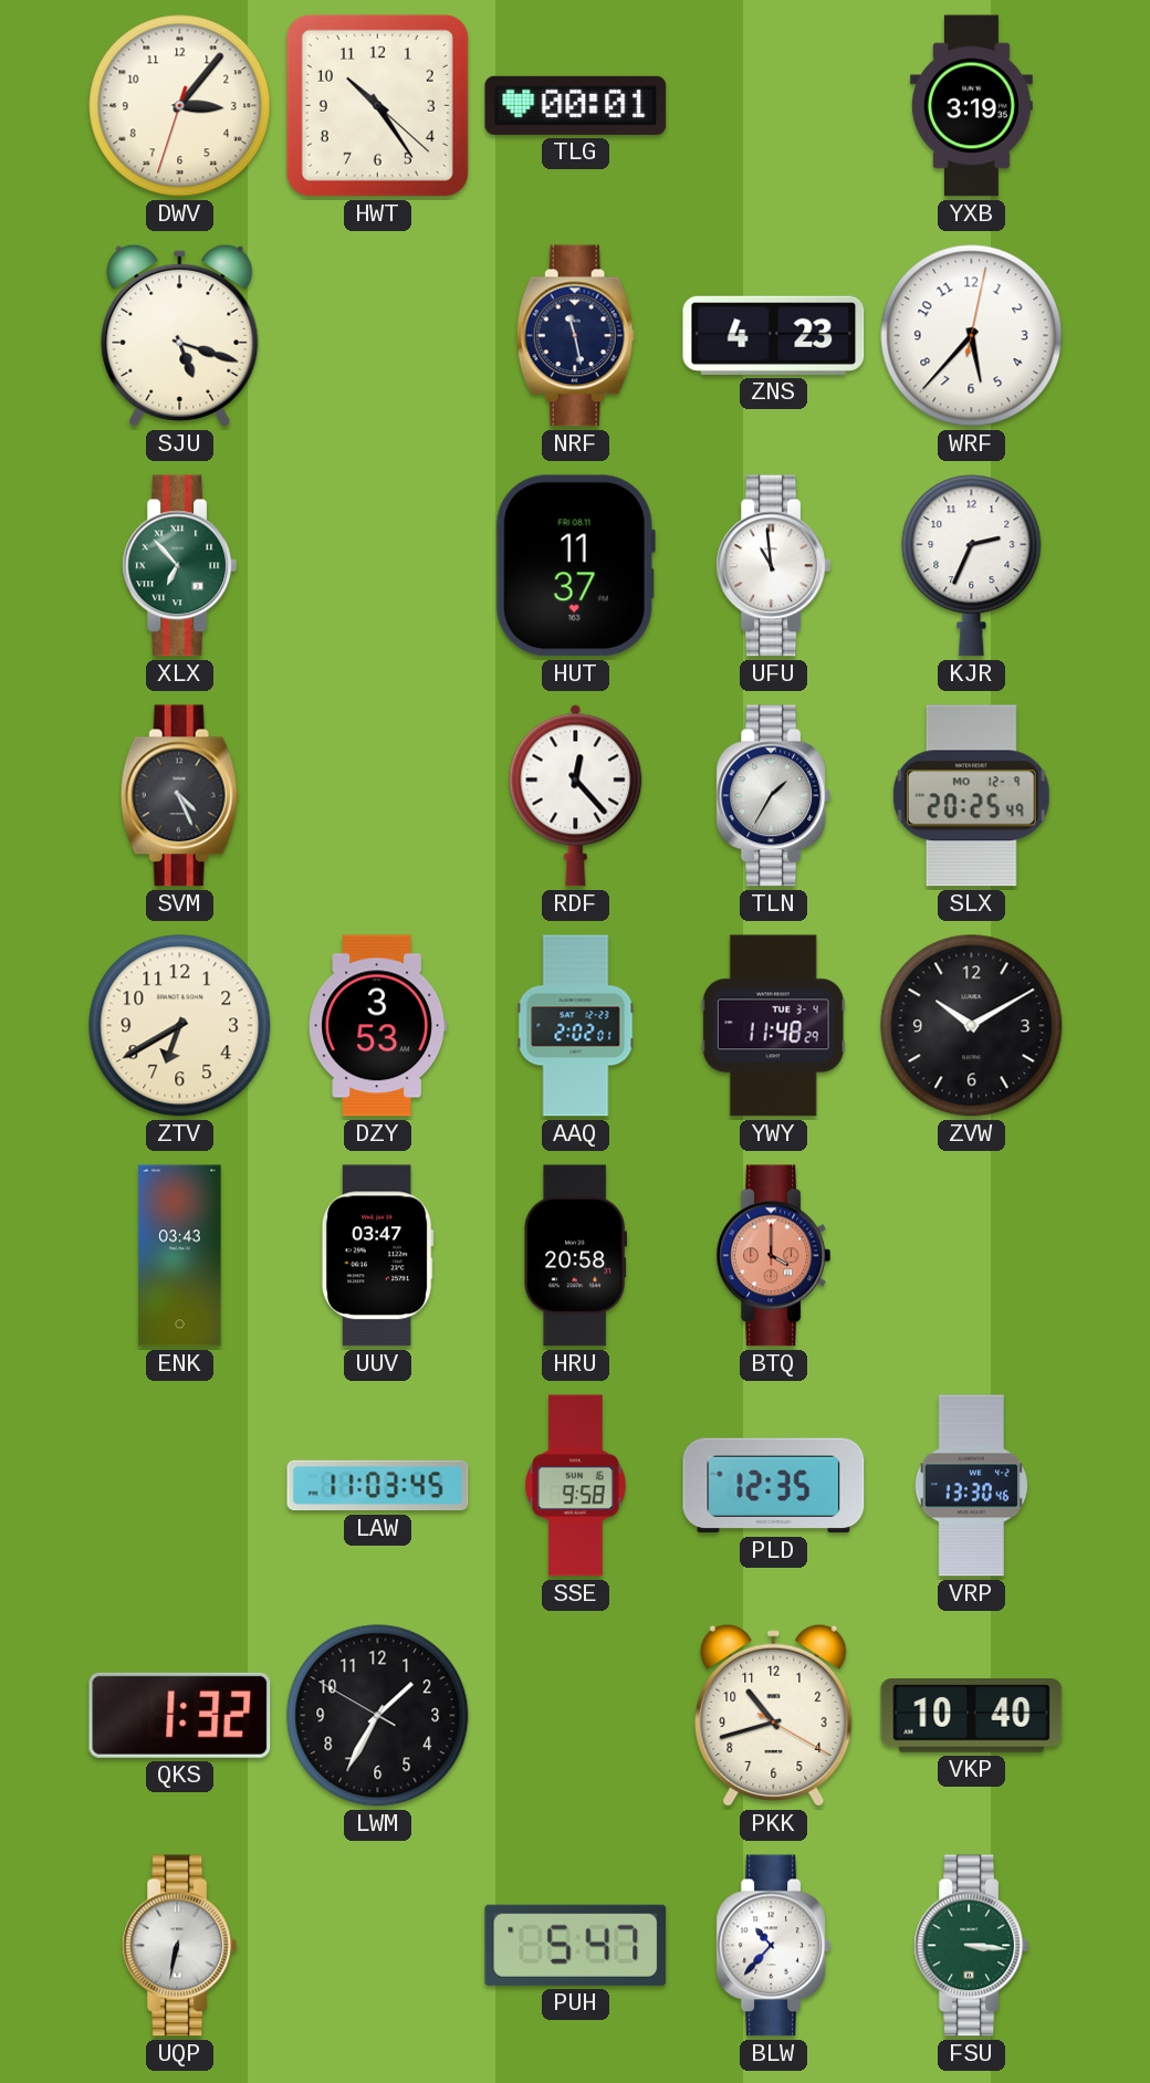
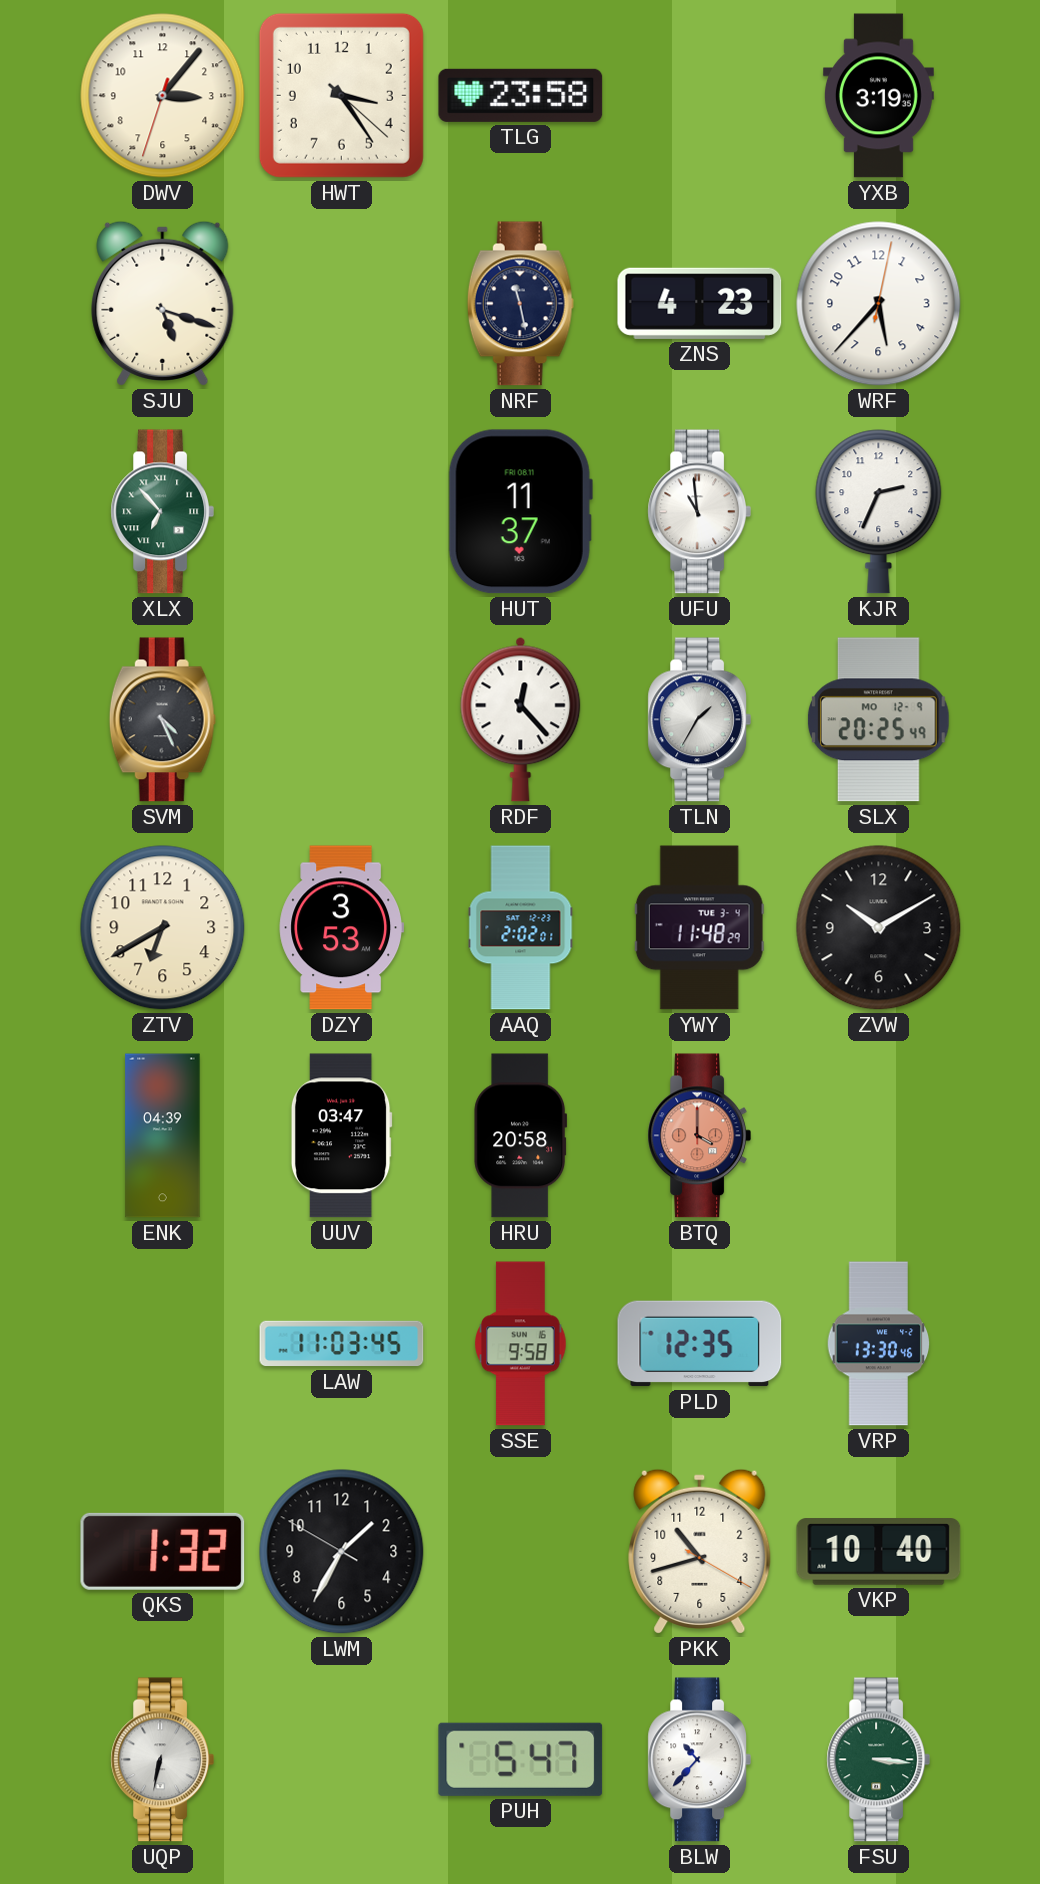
HWT: 10:24 -> 3:24 (341, 95)
TLG: 00:01 -> 23:58 (521, 95)
ENK: 03:43 -> 04:39 (163, 1136)
